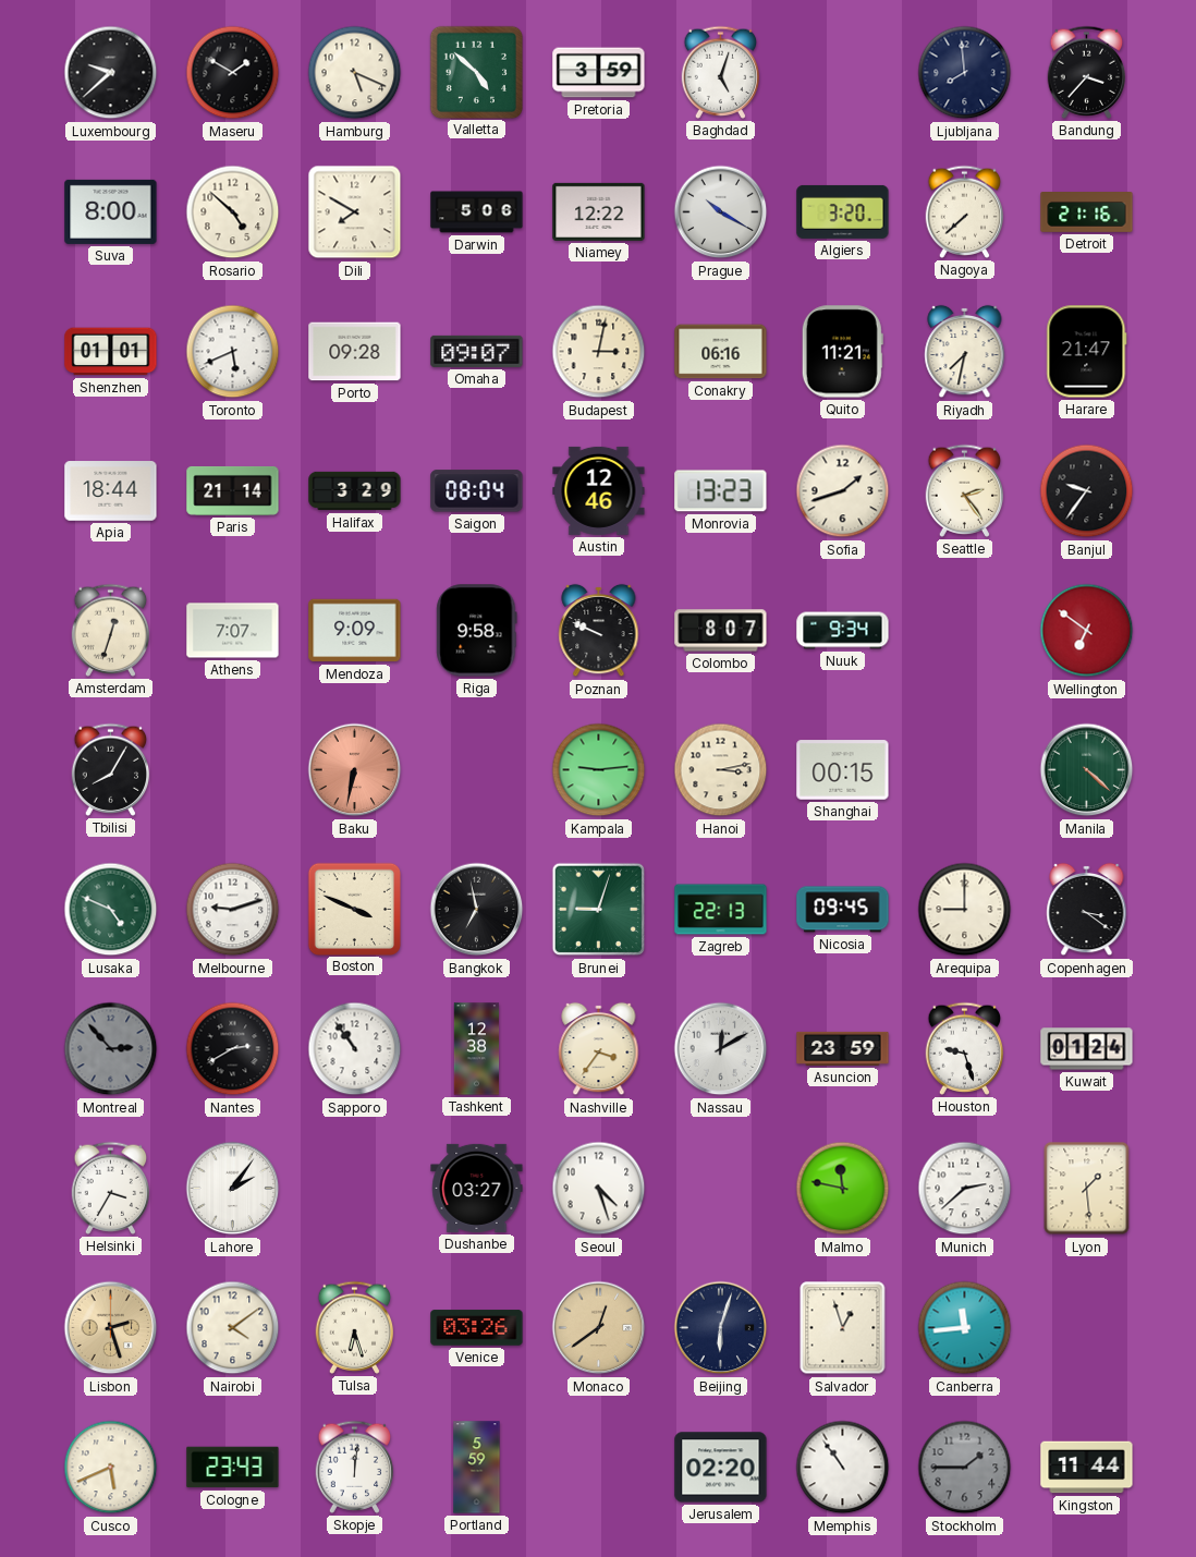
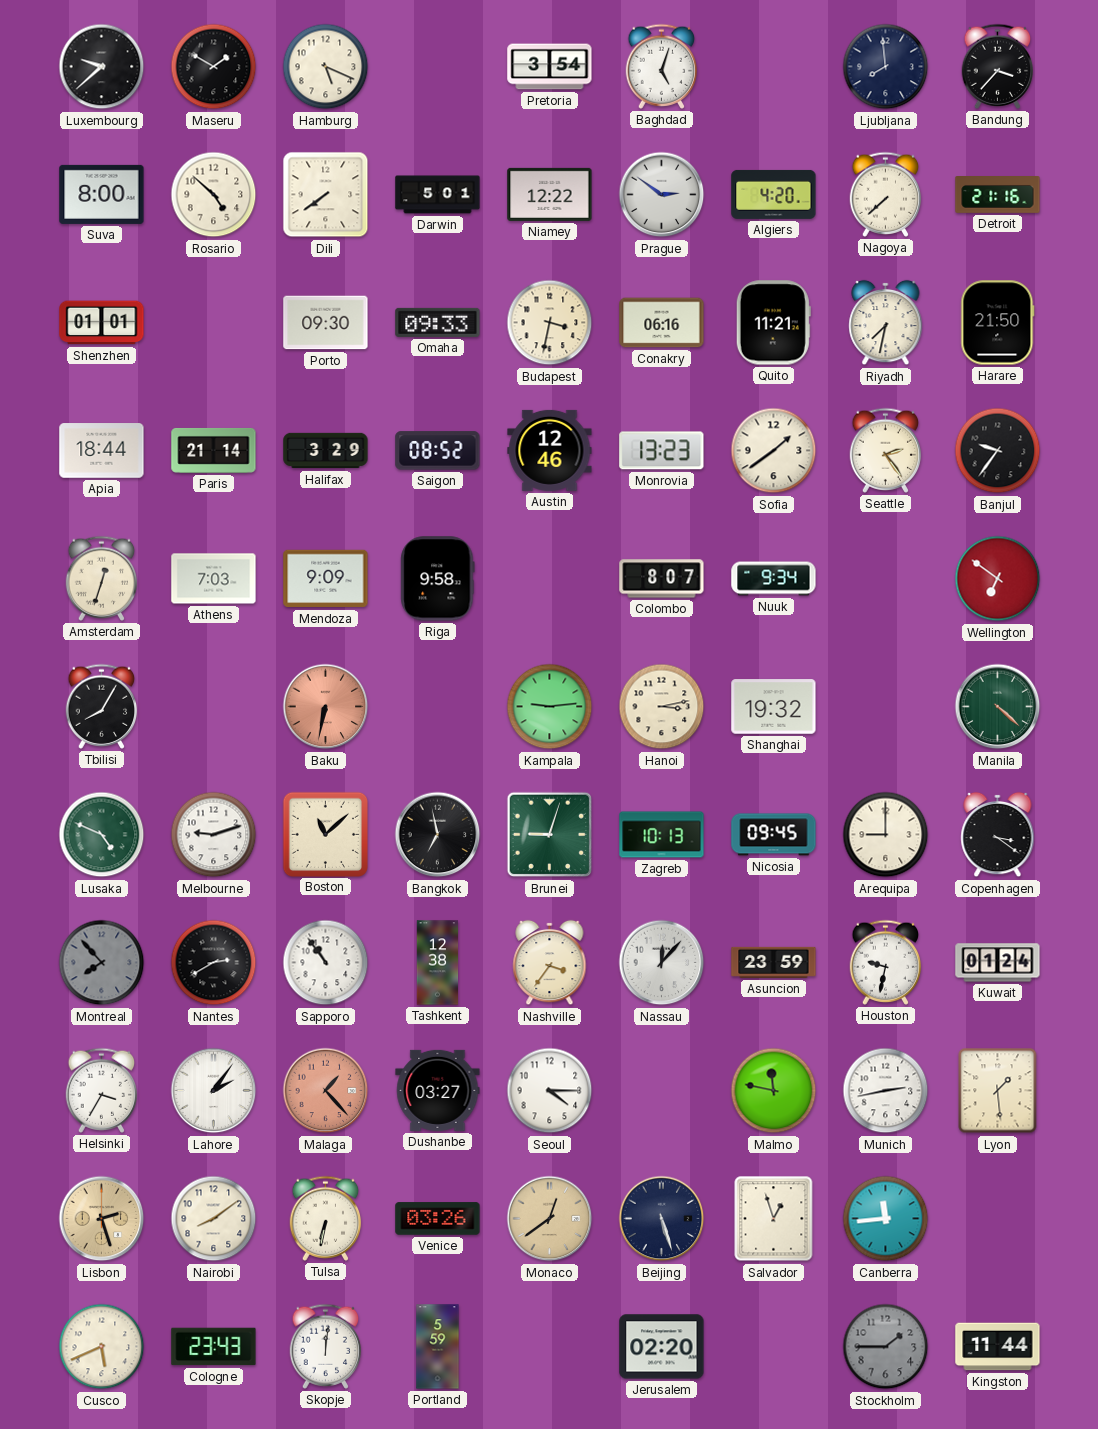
Valletta: 4:52 -> none (476, 72)
Pretoria: 3:59 -> 3:54 (550, 67)
Dili: 7:50 -> 7:39 (326, 195)
Darwin: 5:06 -> 5:01 (438, 195)
Prague: 10:20 -> 2:51 (662, 195)
Algiers: 3:20 -> 4:20 (774, 194)
Toronto: 5:41 -> none (233, 352)
Porto: 09:28 -> 09:30 (326, 323)
Omaha: 09:07 -> 09:33 (438, 322)
Budapest: 3:02 -> 3:32 (550, 323)
Harare: 21:47 -> 21:50 (998, 323)
Saigon: 08:04 -> 08:52 (438, 451)
Sofia: 1:42 -> 1:39 (774, 451)
Athens: 7:07 -> 7:03 (214, 579)
Poznan: 9:49 -> none (599, 631)
Shanghai: 00:15 -> 19:32 (774, 707)
Boston: 3:49 -> 11:08 (325, 834)
Zagreb: 22:13 -> 10:13 (662, 835)
Montreal: 2:53 -> 7:53 (102, 963)
Nassau: 12:10 -> 12:07 (662, 963)
Houston: 9:27 -> 9:32 (886, 962)
Malaga: none -> 1:23 (326, 1091)
Seoul: 4:27 -> 4:15 (550, 1091)
Munich: 2:38 -> 2:43 (886, 1091)
Nairobi: 4:09 -> 8:09 (214, 1219)
Tulsa: 6:27 -> 6:32 (326, 1218)
Beijing: 6:03 -> 5:27 (662, 1219)
Memphis: 10:54 -> none (843, 1468)
